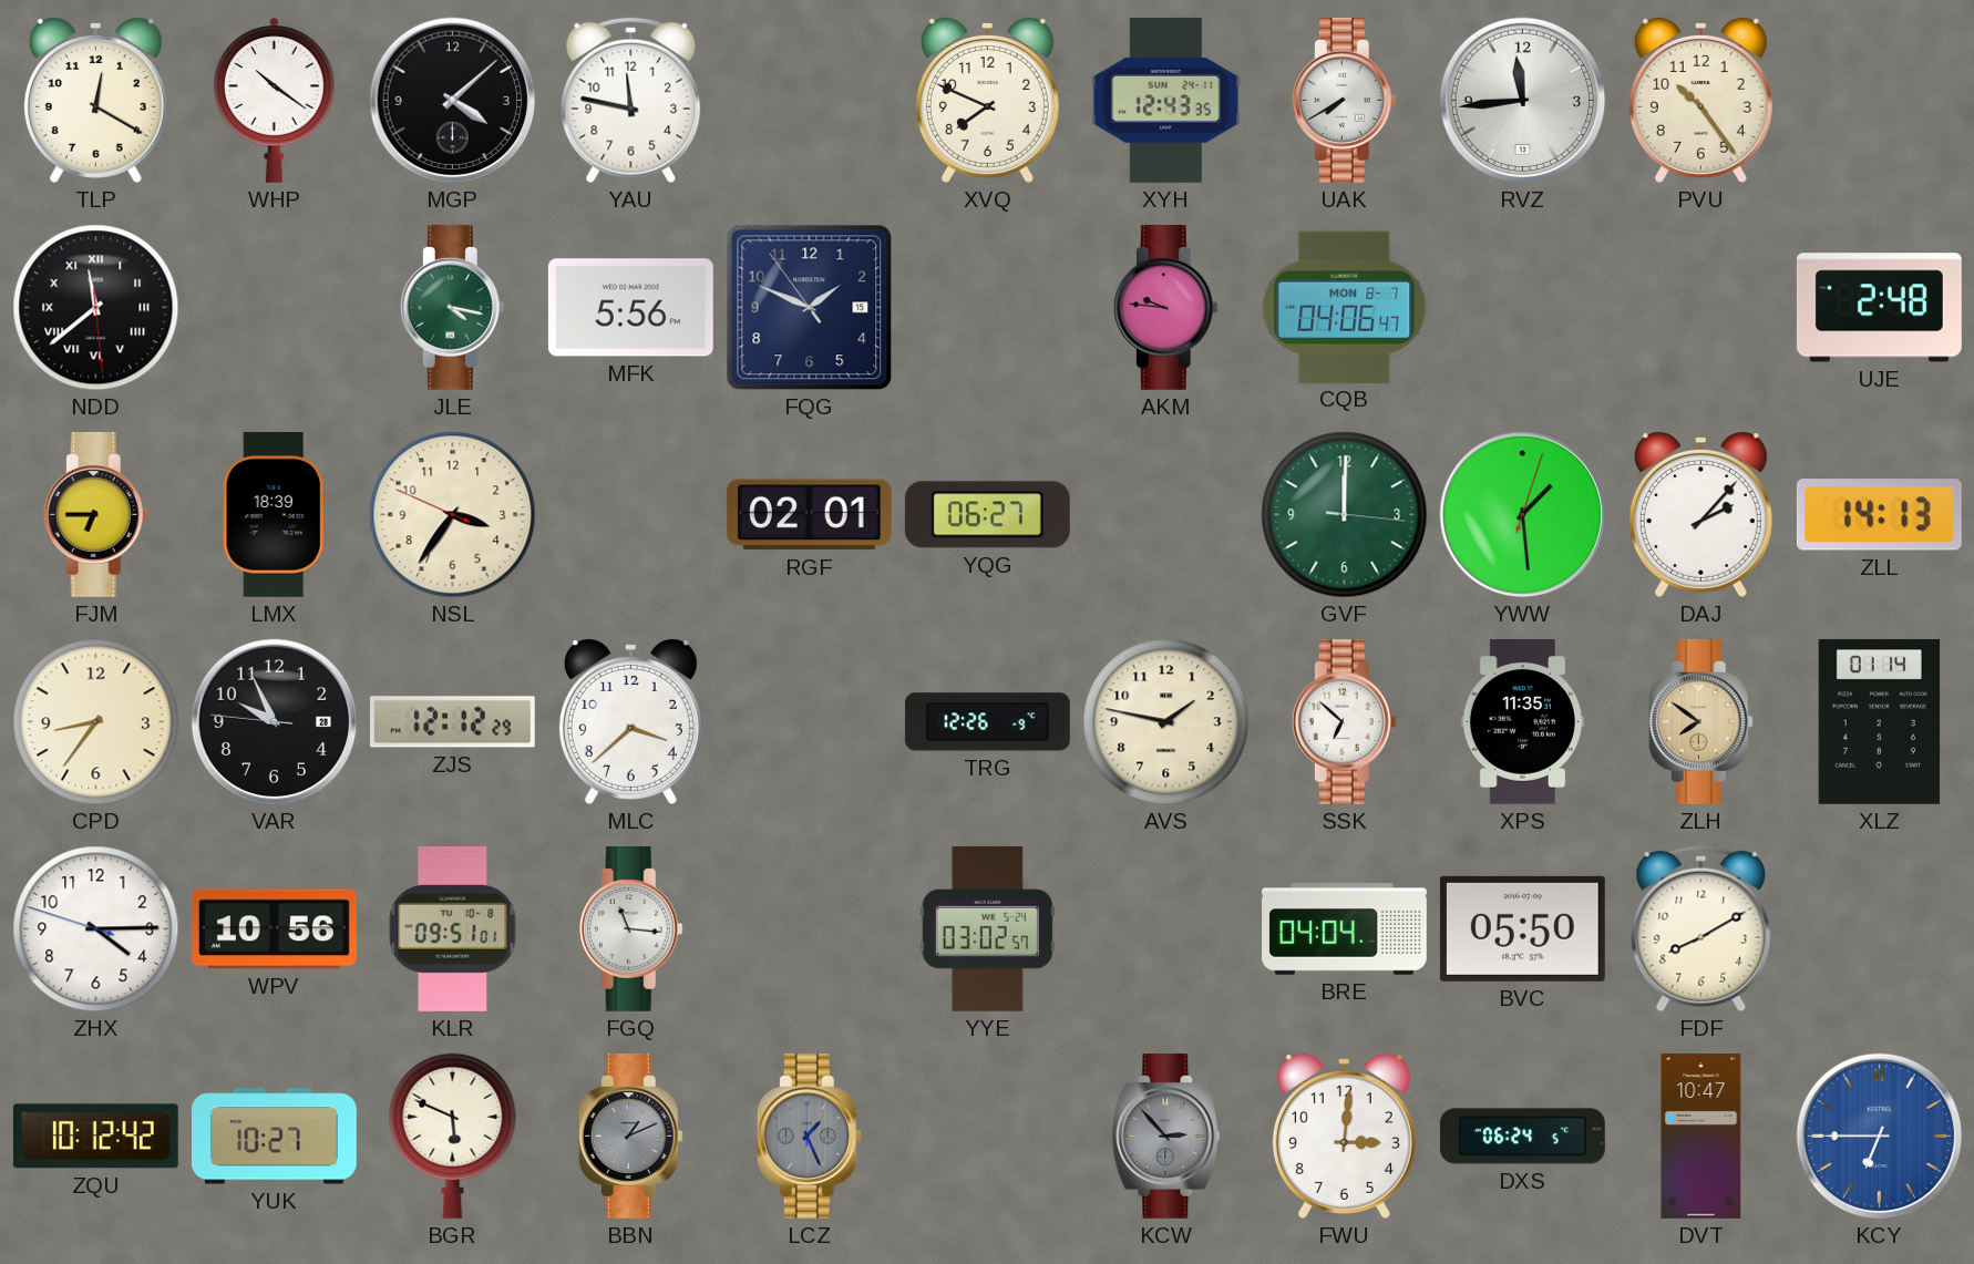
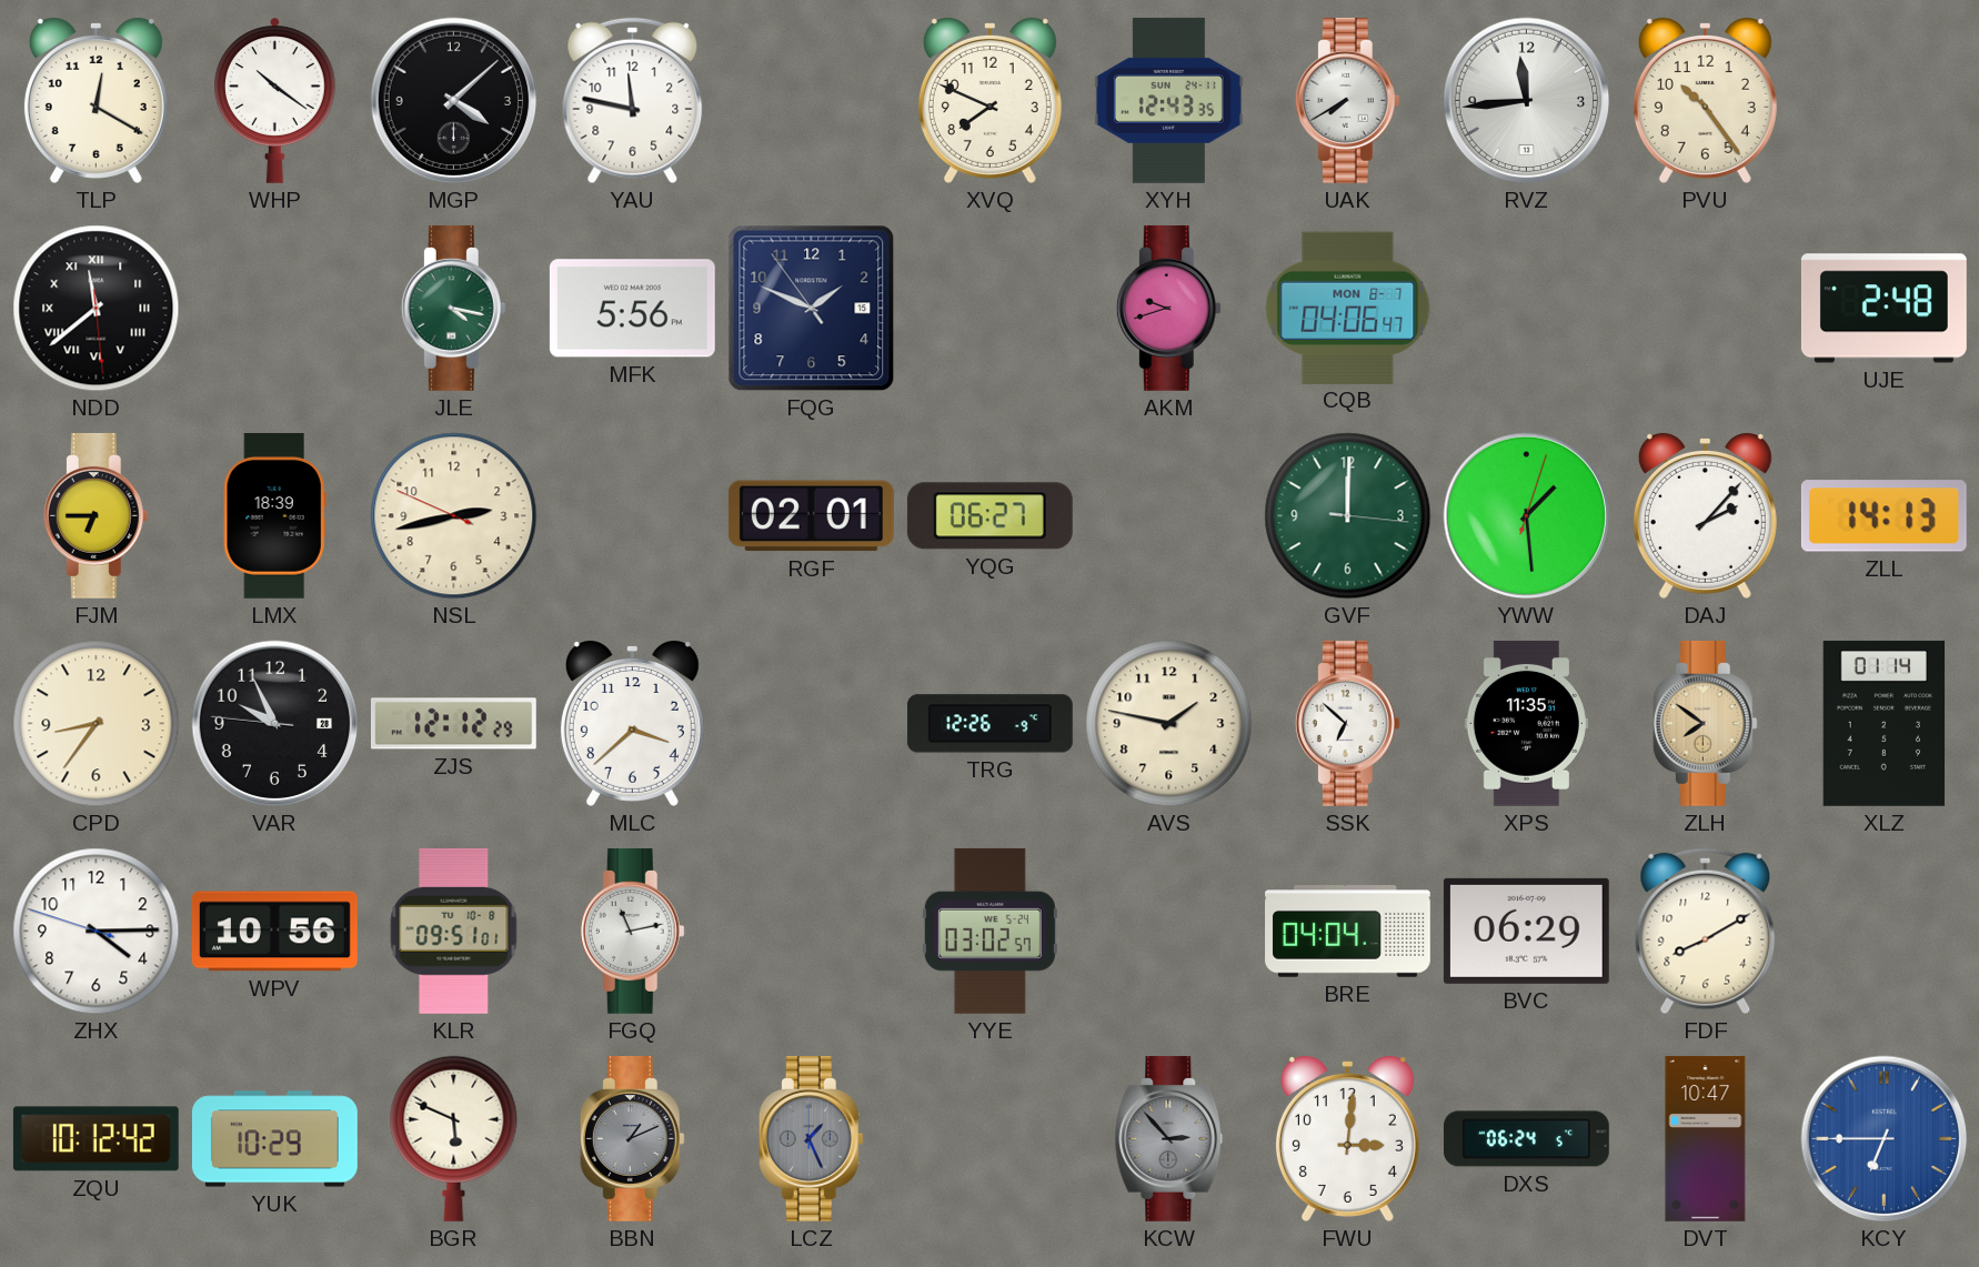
AKM: 9:46 -> 9:42 (1168, 308)
NSL: 3:35 -> 2:42 (454, 516)
FGQ: 11:16 -> 11:13 (632, 931)
BVC: 05:50 -> 06:29 (1526, 931)
YUK: 10:27 -> 10:29 (274, 1139)
